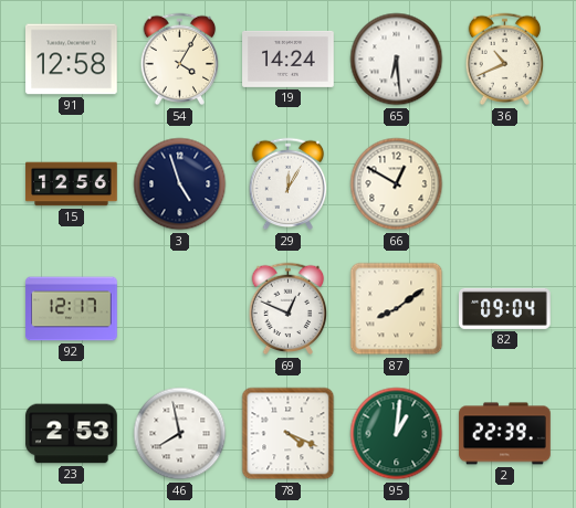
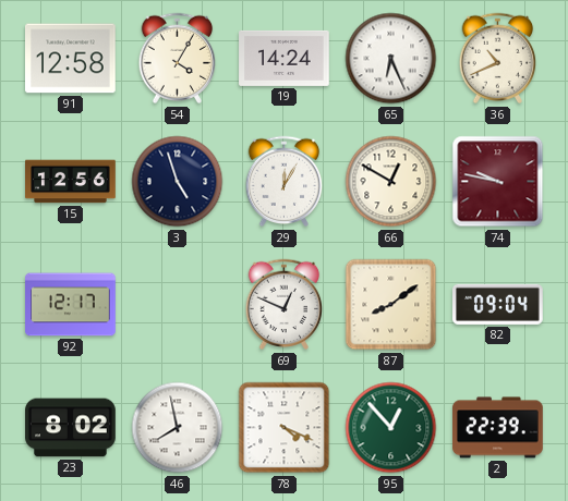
65: 6:29 -> 6:26 (391, 59)
74: none -> 9:47 (498, 182)
23: 2:53 -> 8:02 (71, 428)
95: 1:01 -> 12:53 (391, 428)
